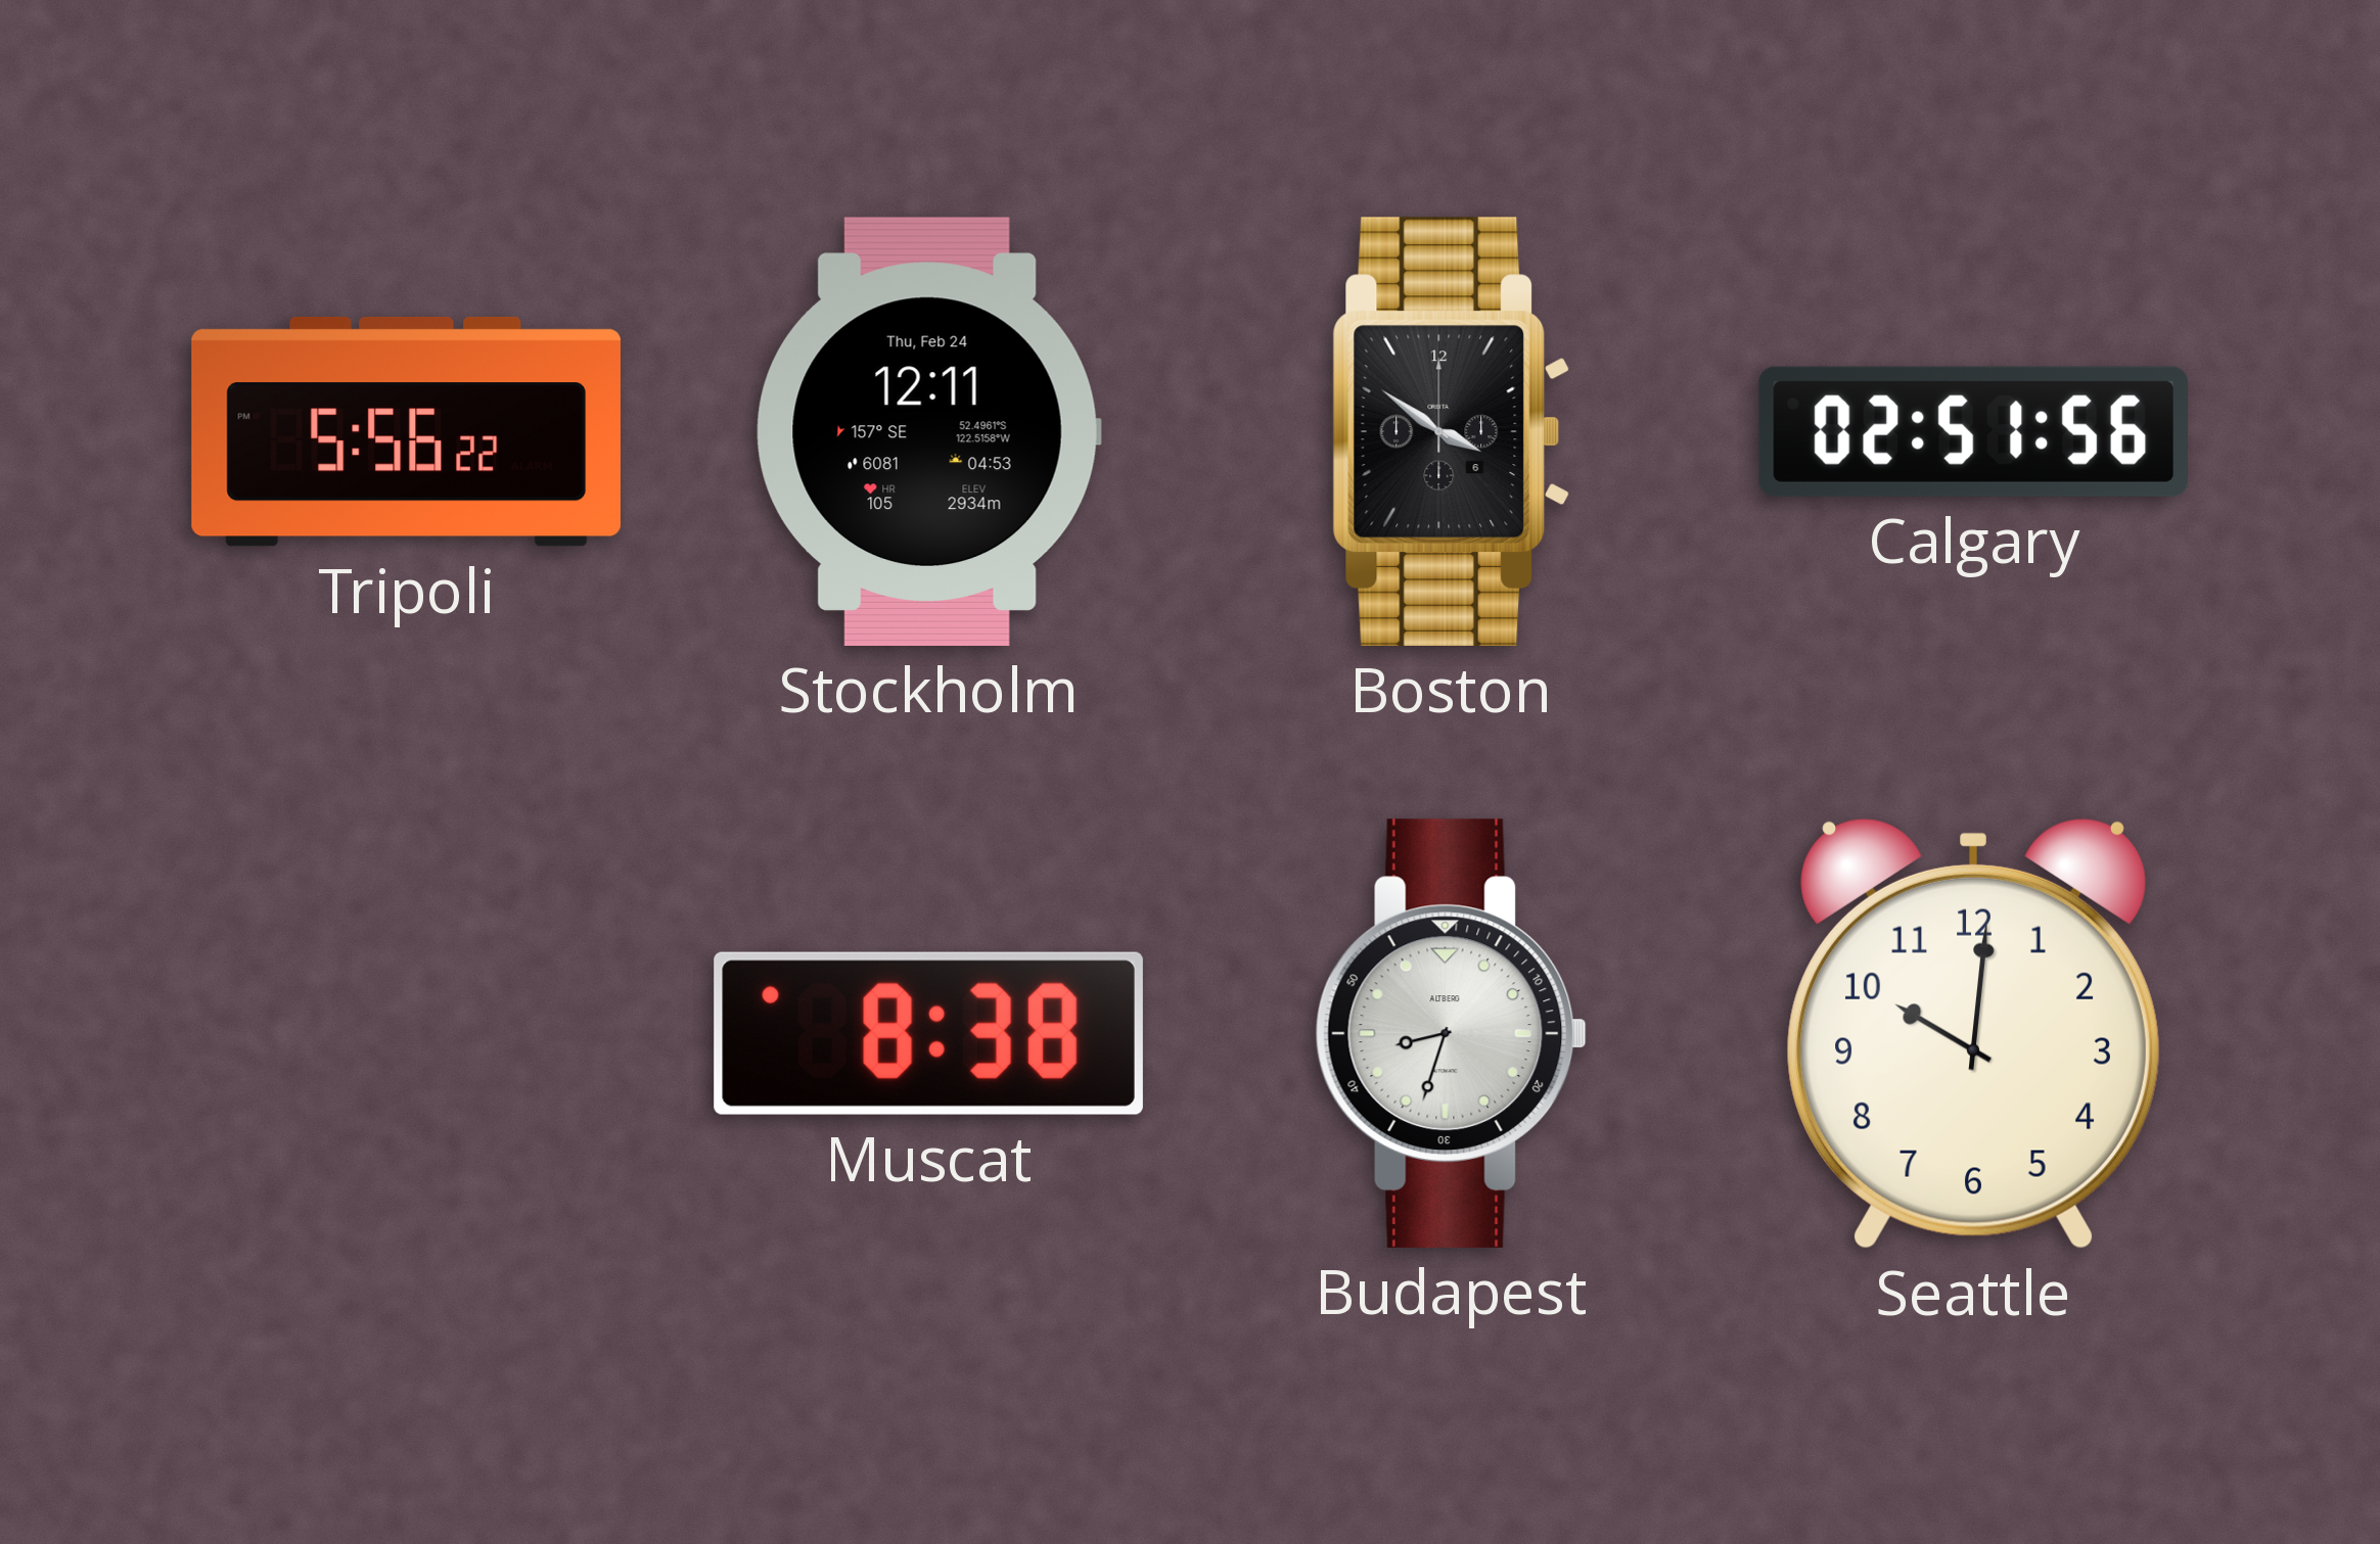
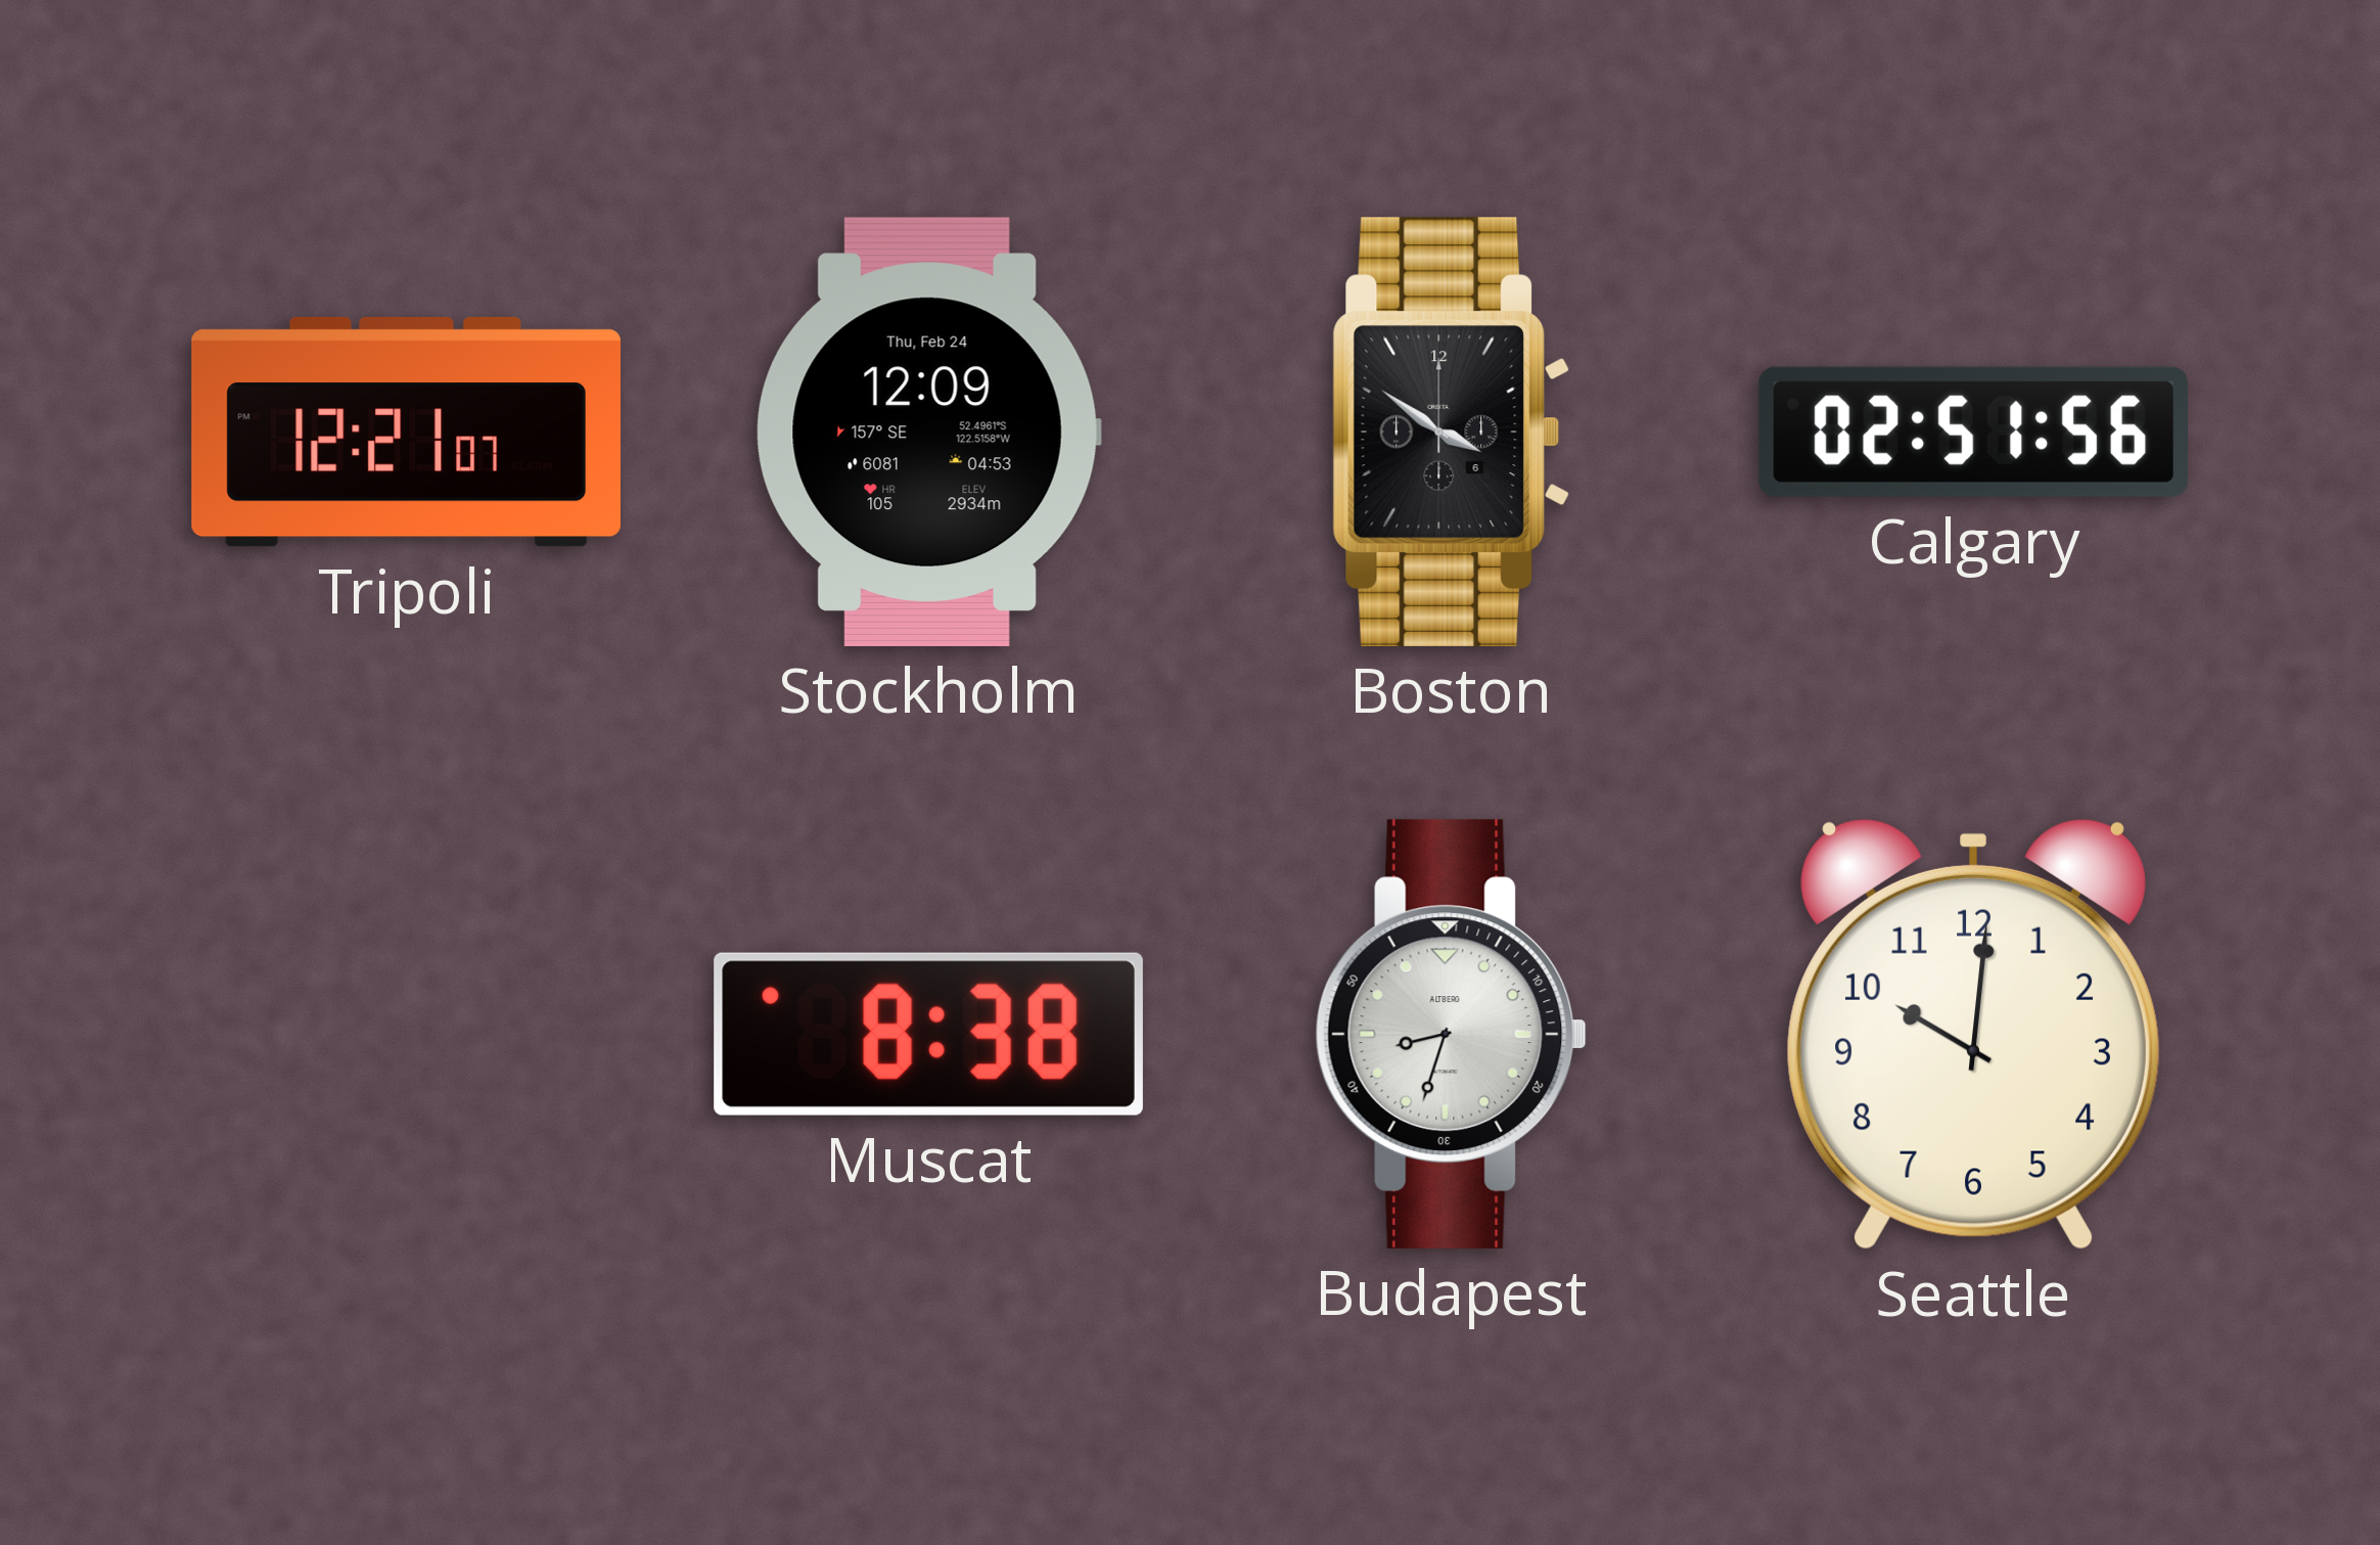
Tripoli: 5:56 -> 12:21 (406, 431)
Stockholm: 12:11 -> 12:09 (928, 431)
